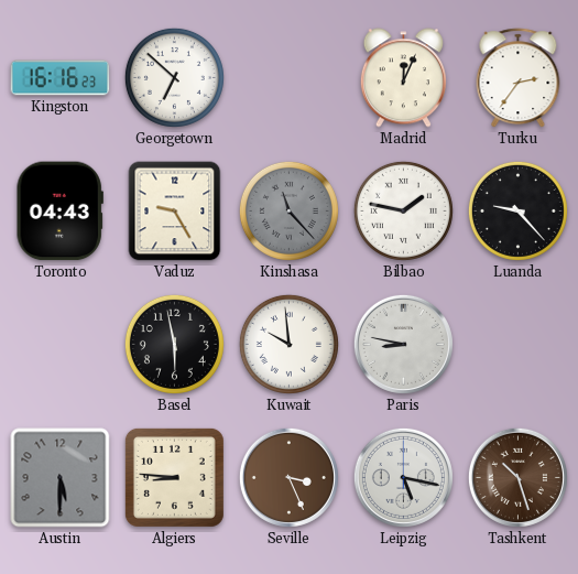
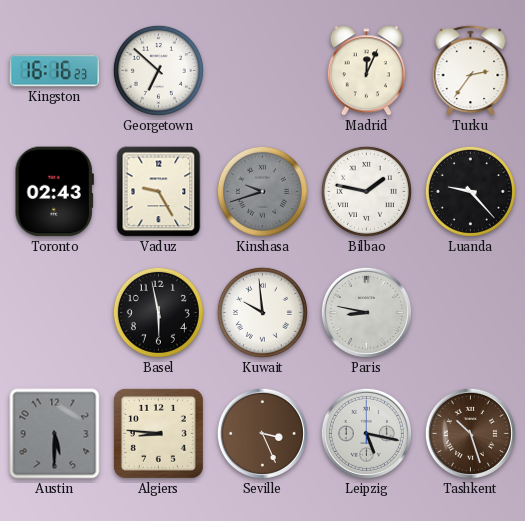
Toronto: 04:43 -> 02:43 (54, 192)
Kinshasa: 11:23 -> 9:42 (262, 191)
